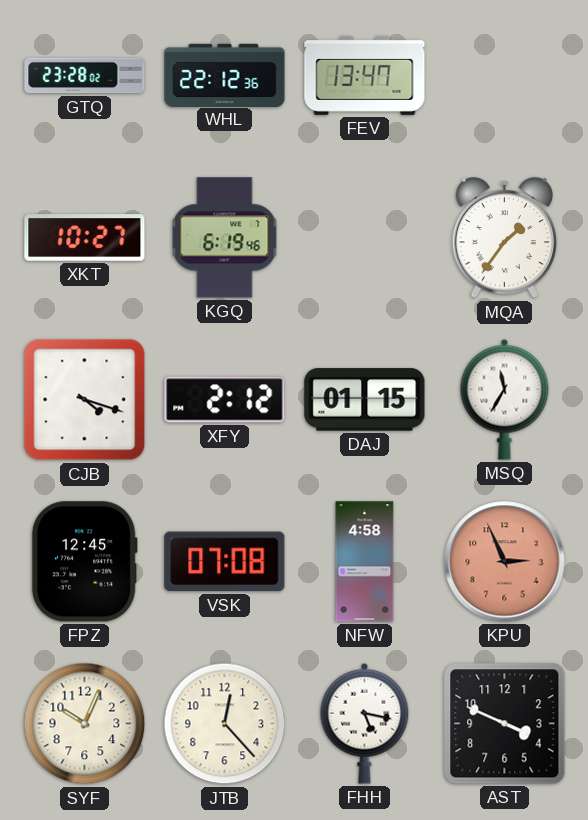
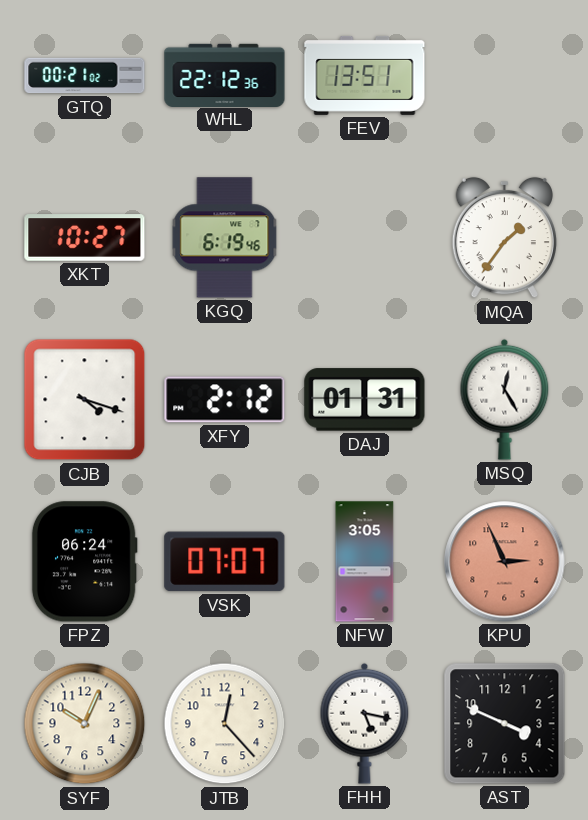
GTQ: 23:28 -> 00:21 (85, 76)
FEV: 13:47 -> 13:51 (365, 75)
DAJ: 01:15 -> 01:31 (365, 400)
MSQ: 11:35 -> 12:25 (505, 399)
FPZ: 12:45 -> 06:24 (84, 562)
VSK: 07:08 -> 07:07 (225, 562)
NFW: 4:58 -> 3:05 (365, 562)
